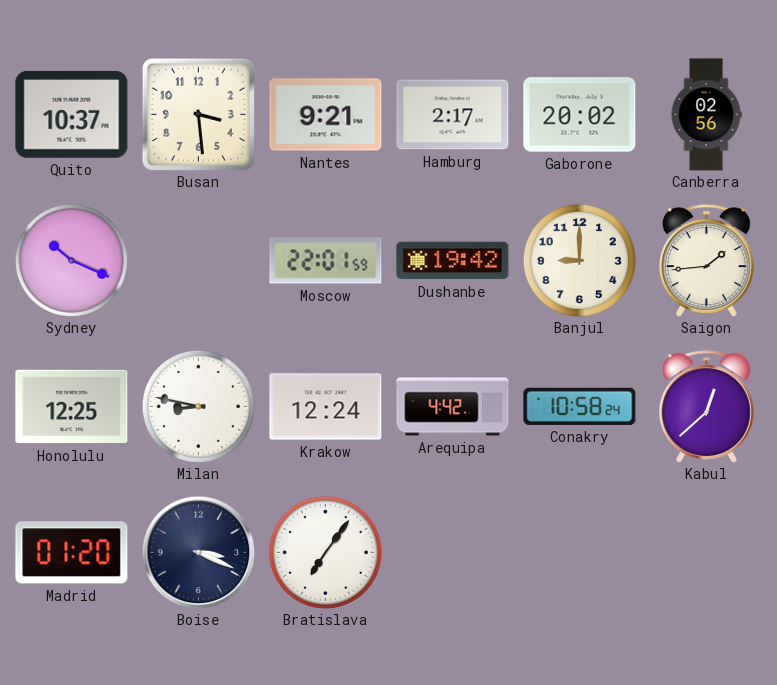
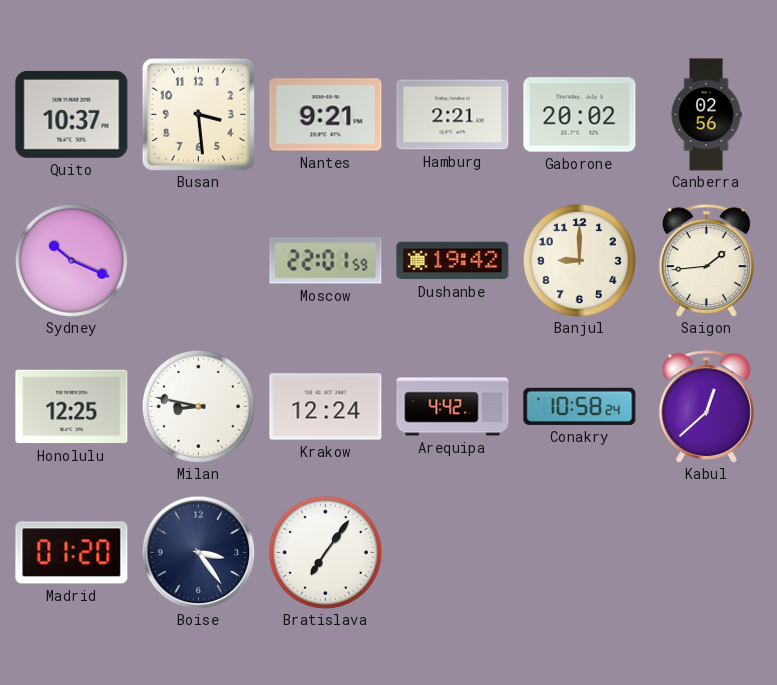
Hamburg: 2:17 -> 2:21 (453, 115)
Boise: 3:19 -> 3:24 (198, 552)
